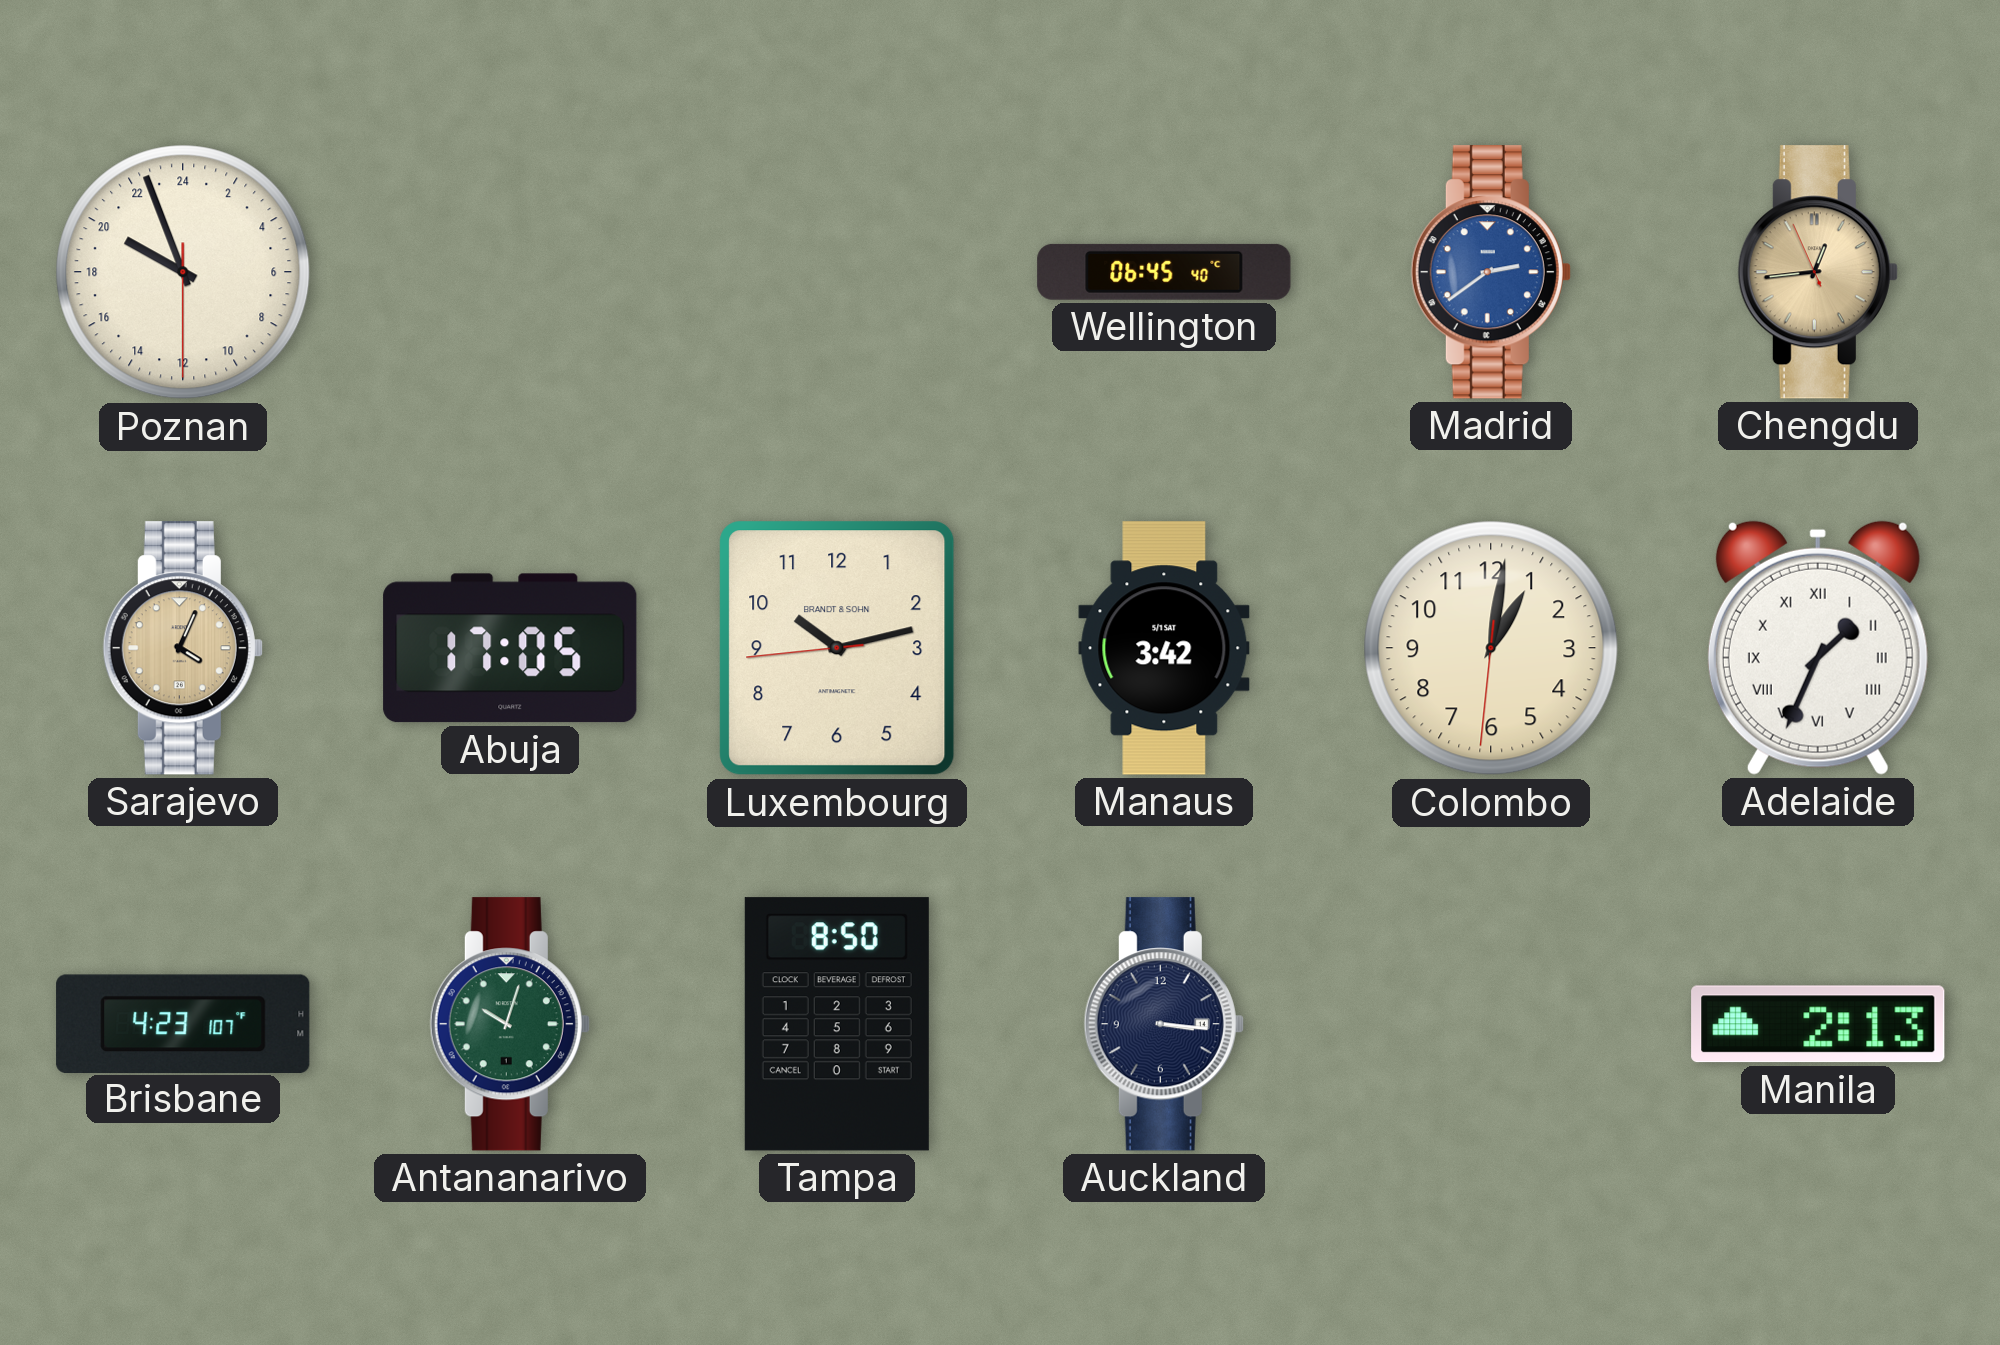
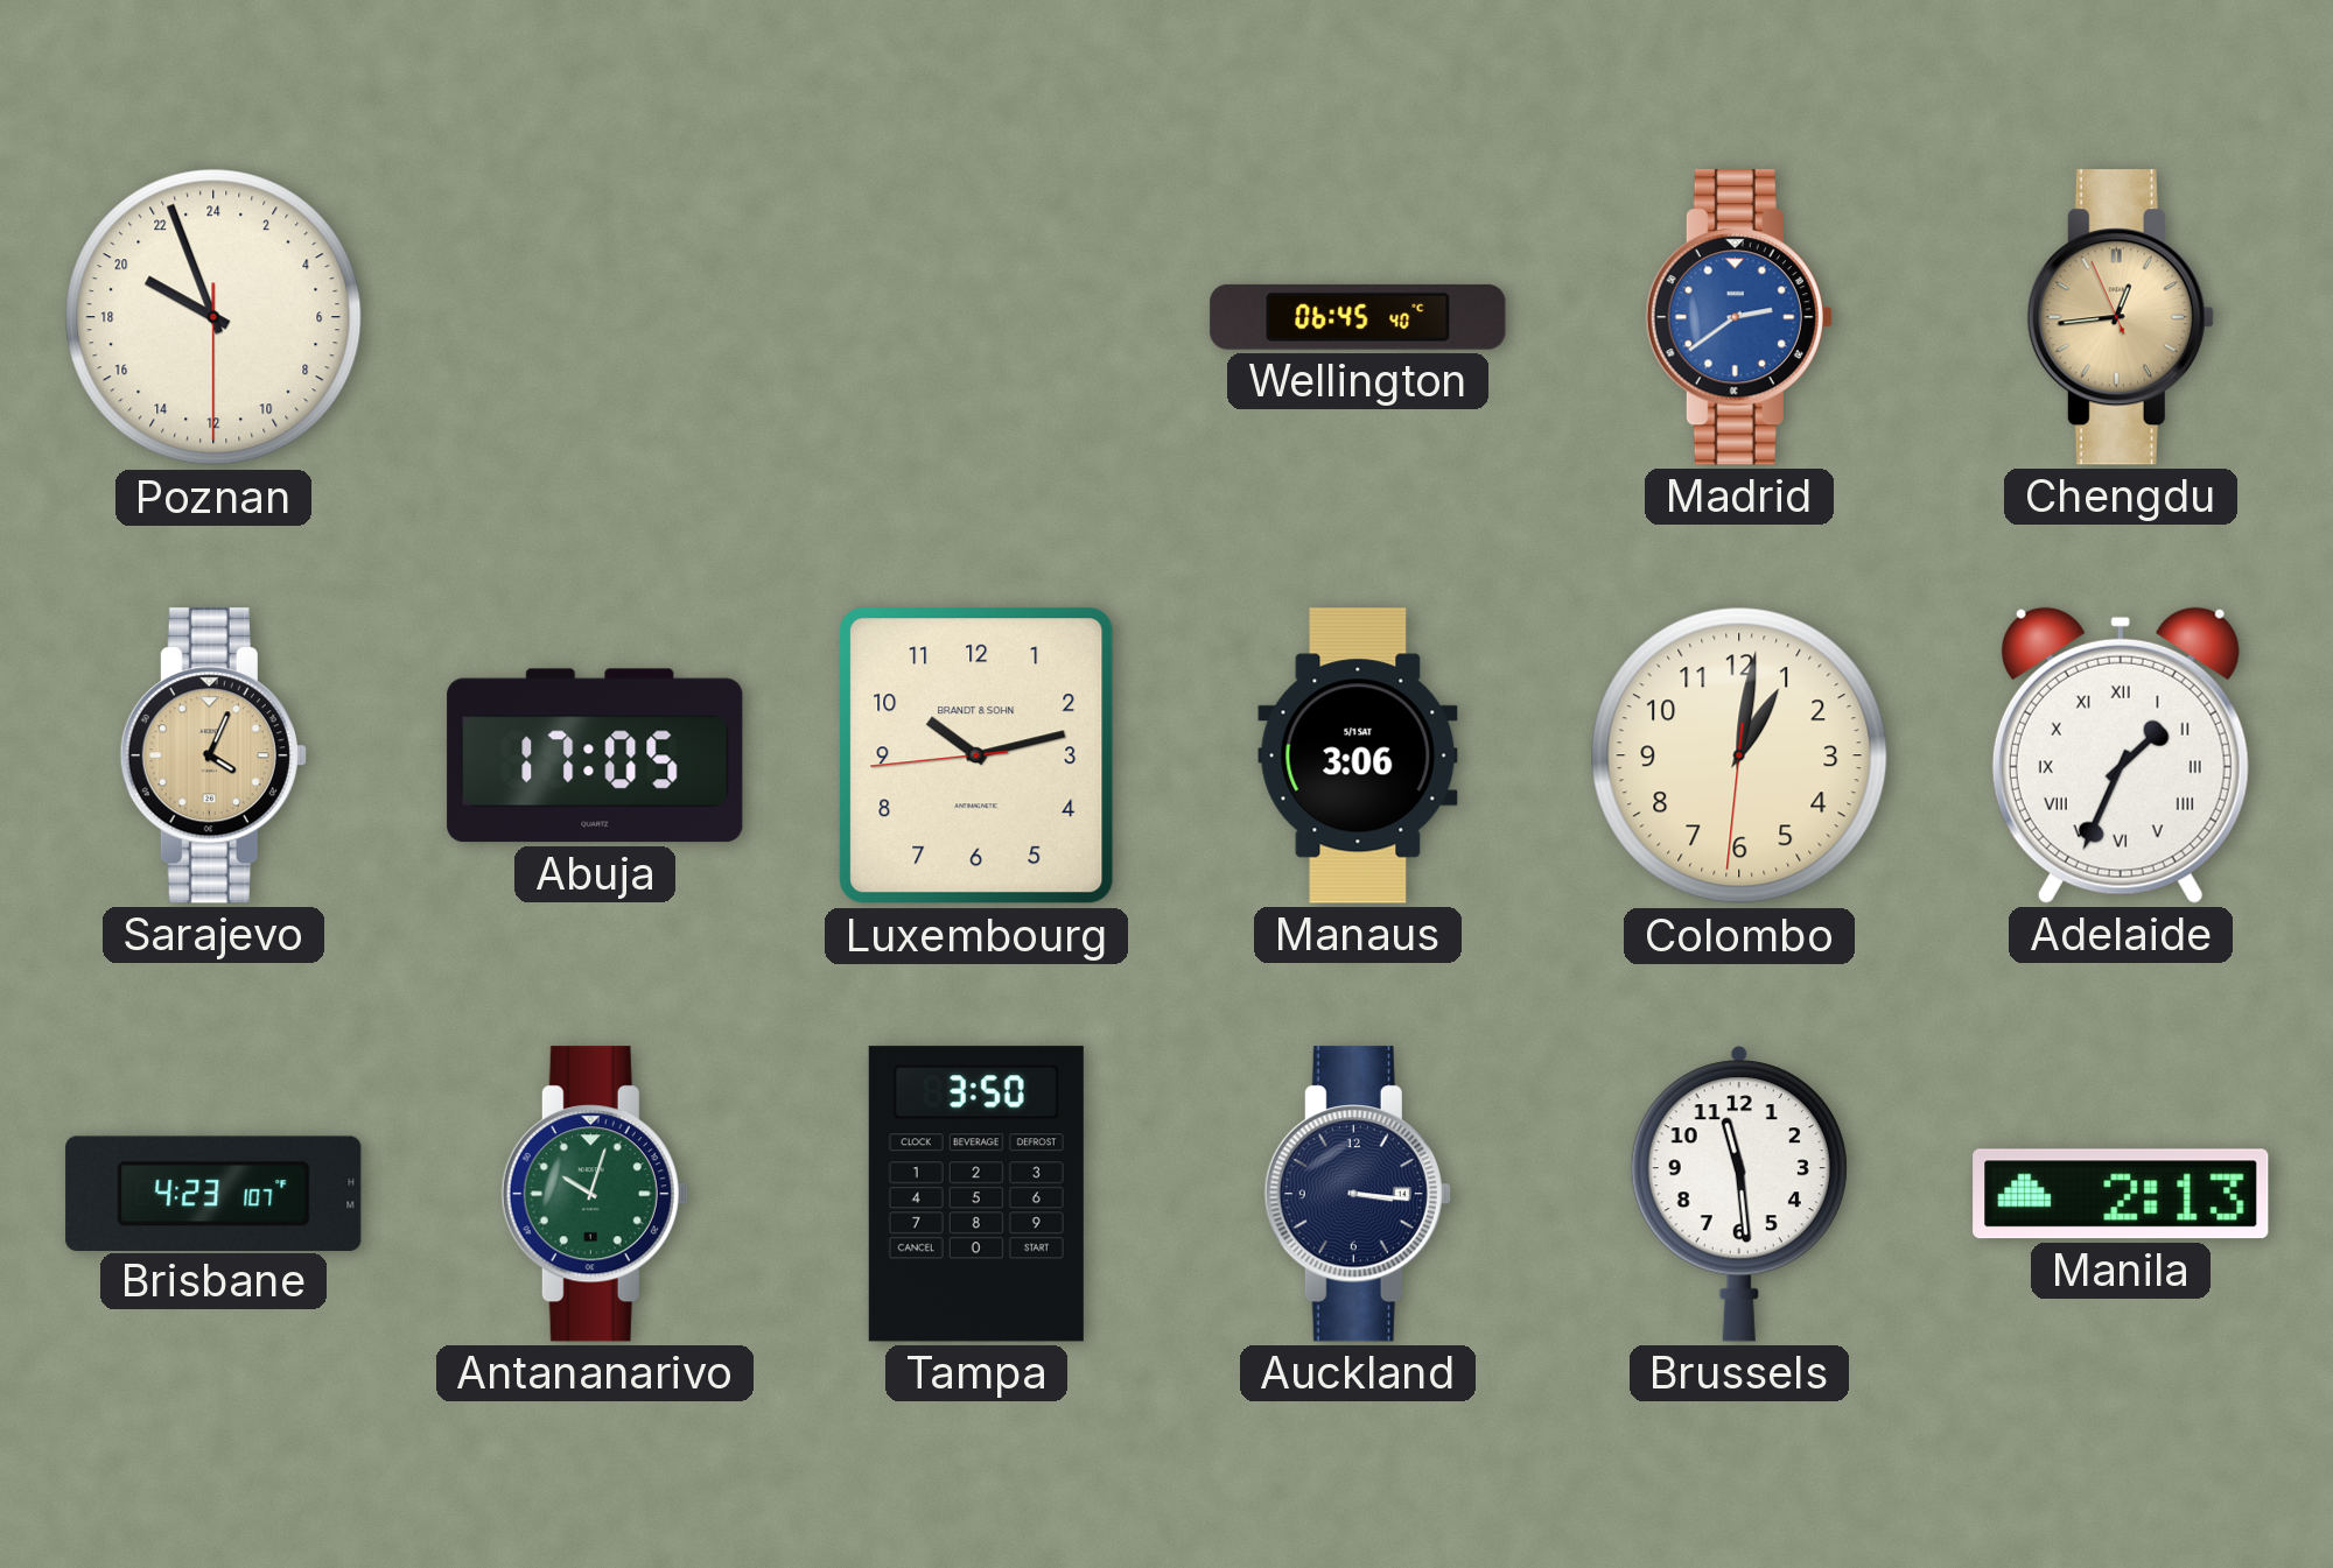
Manaus: 3:42 -> 3:06 (1358, 755)
Tampa: 8:50 -> 3:50 (976, 1194)
Brussels: none -> 11:29 (1739, 1194)
